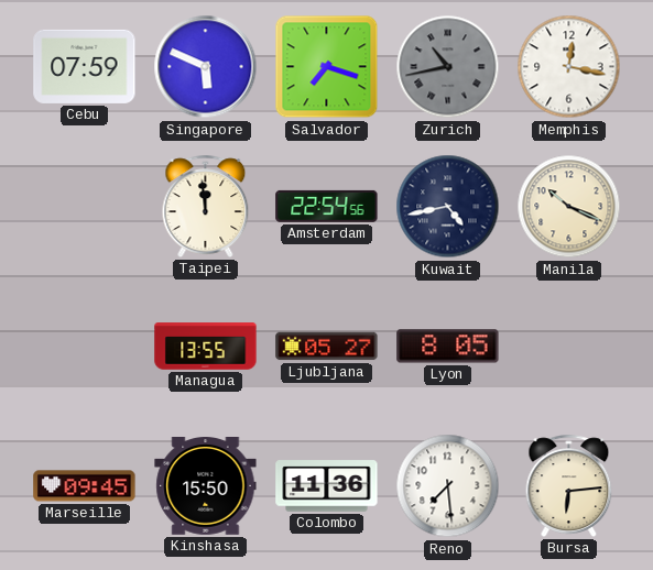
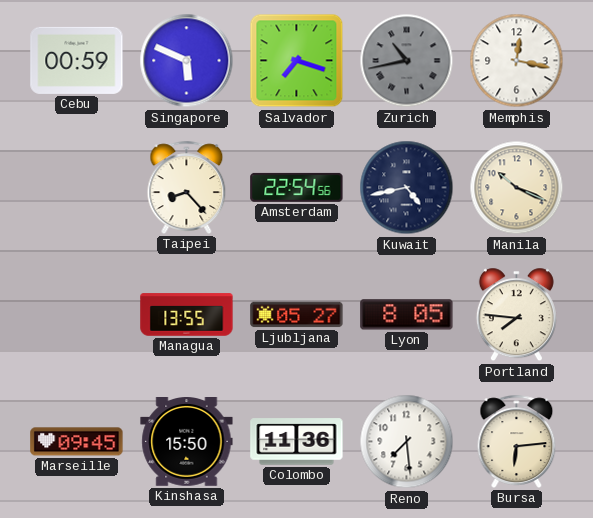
Cebu: 07:59 -> 00:59 (77, 60)
Taipei: 11:59 -> 8:23 (187, 187)
Portland: none -> 7:46 (516, 315)
